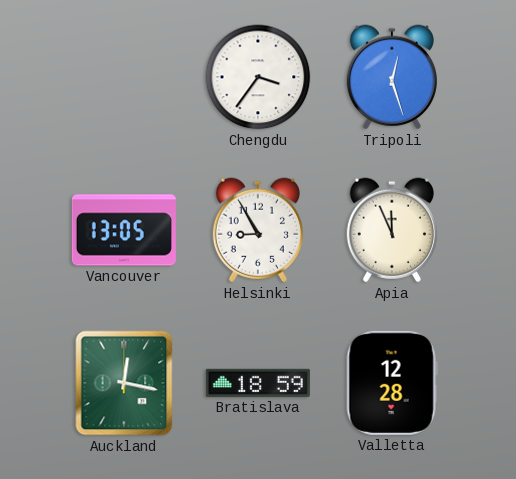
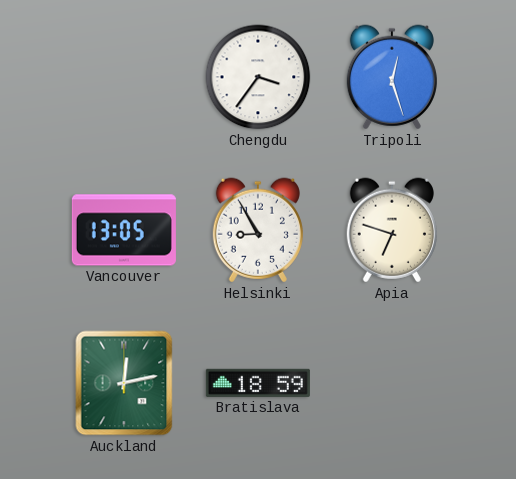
Apia: 11:56 -> 6:48 (392, 230)
Auckland: 12:17 -> 12:13 (124, 383)
Valletta: 12:28 -> none (392, 383)
